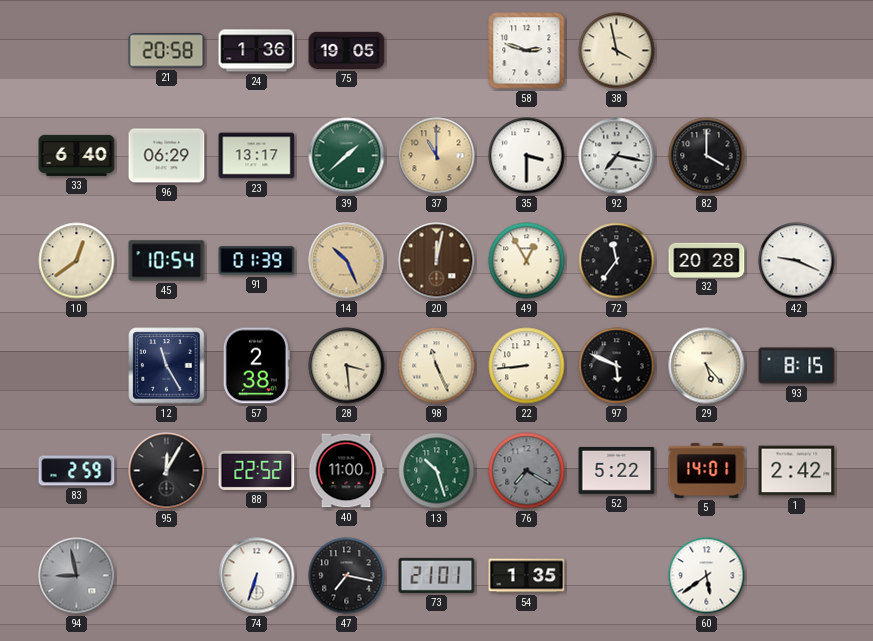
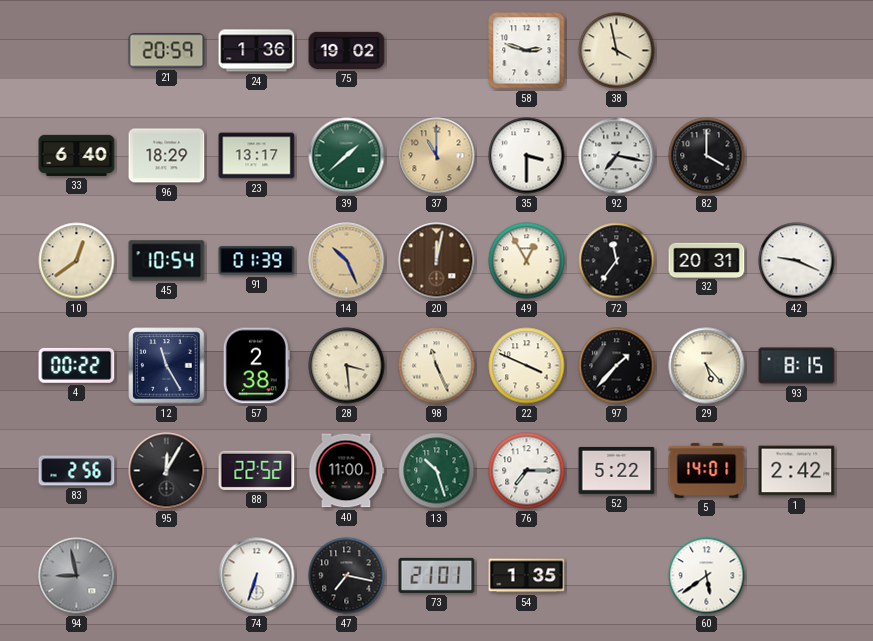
21: 20:58 -> 20:59 (167, 51)
75: 19:05 -> 19:02 (347, 50)
96: 06:29 -> 18:29 (167, 156)
32: 20:28 -> 20:31 (707, 260)
4: none -> 00:22 (77, 365)
22: 8:44 -> 3:49 (527, 366)
97: 5:49 -> 1:37 (617, 366)
83: 2:59 -> 2:56 (77, 471)
76: 7:20 -> 7:15 (527, 471)
76 dial: grey -> white (527, 471)
